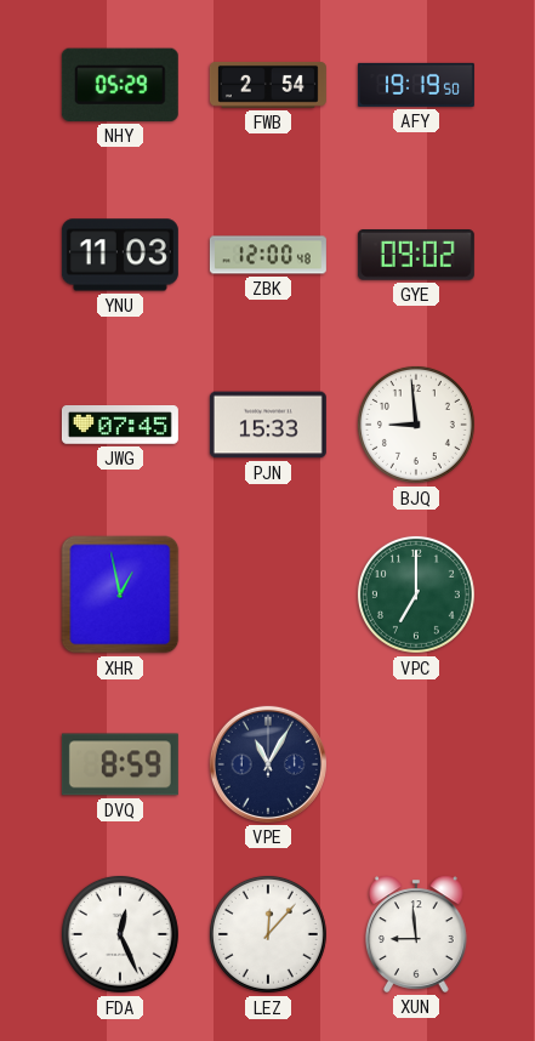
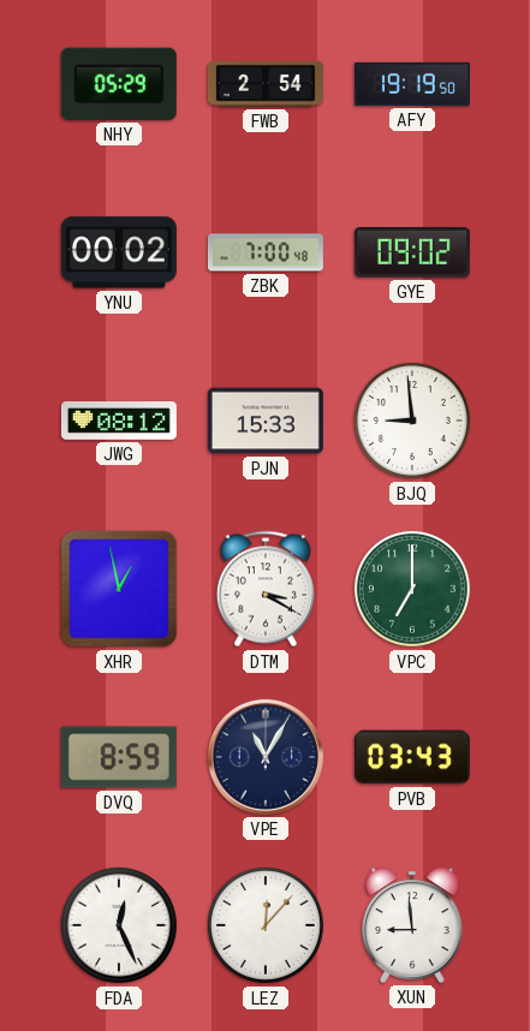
YNU: 11:03 -> 00:02 (119, 252)
ZBK: 12:00 -> 7:00 (266, 252)
JWG: 07:45 -> 08:12 (119, 422)
DTM: none -> 3:20 (266, 589)
PVB: none -> 03:43 (412, 757)
